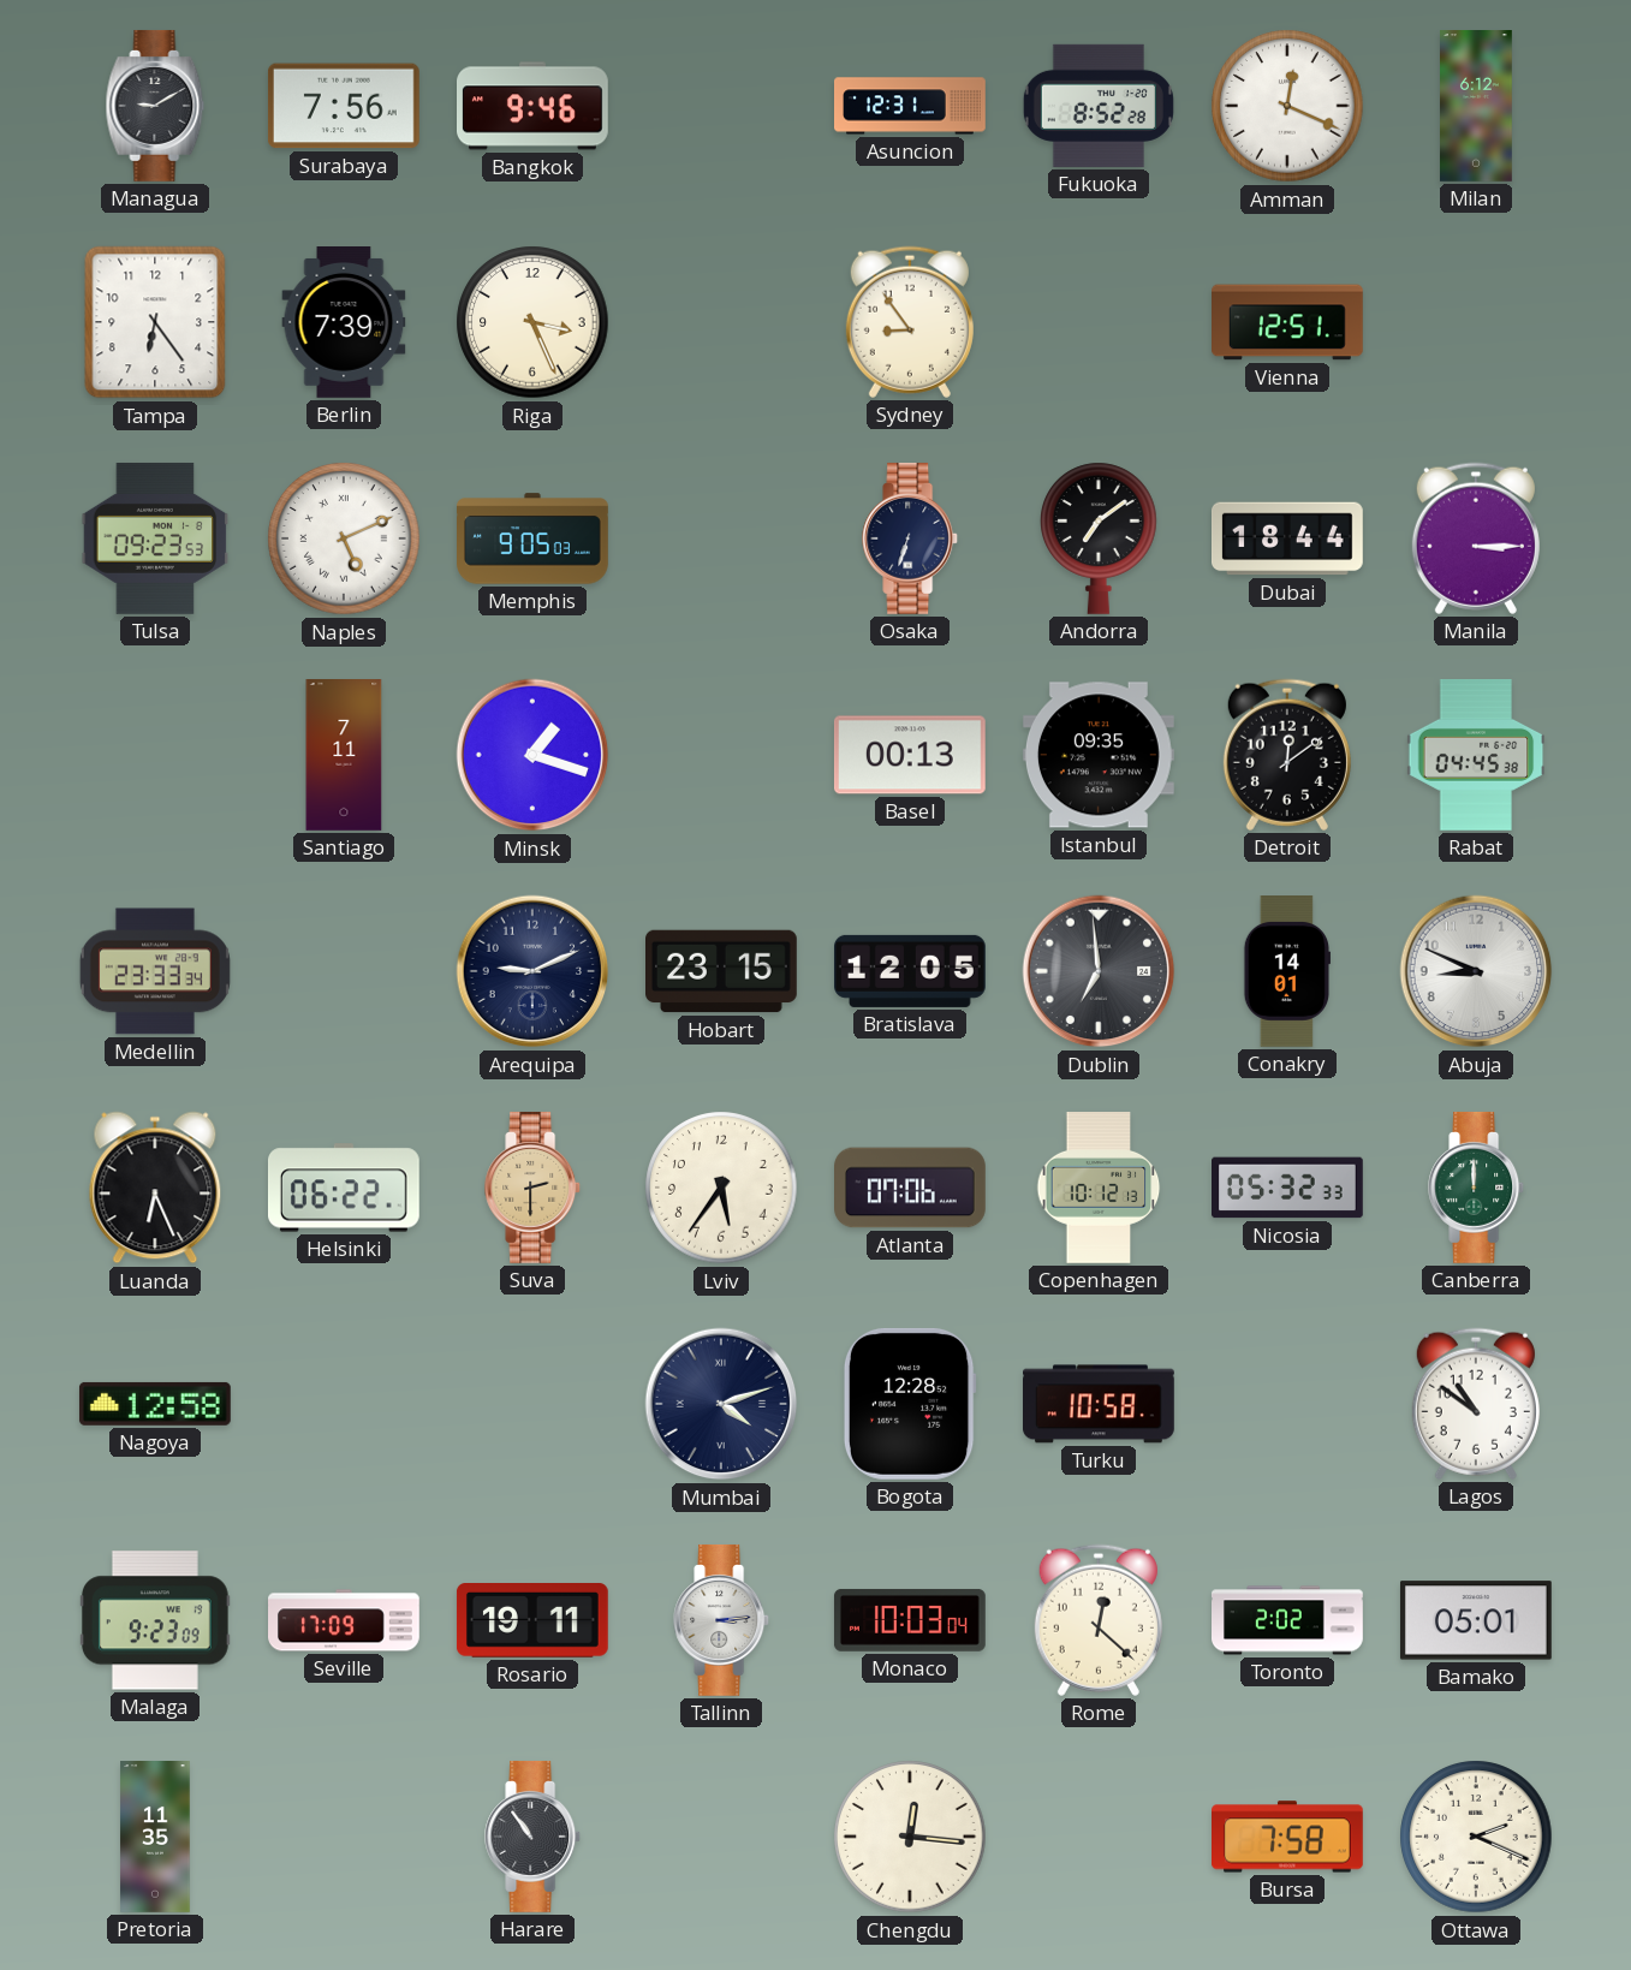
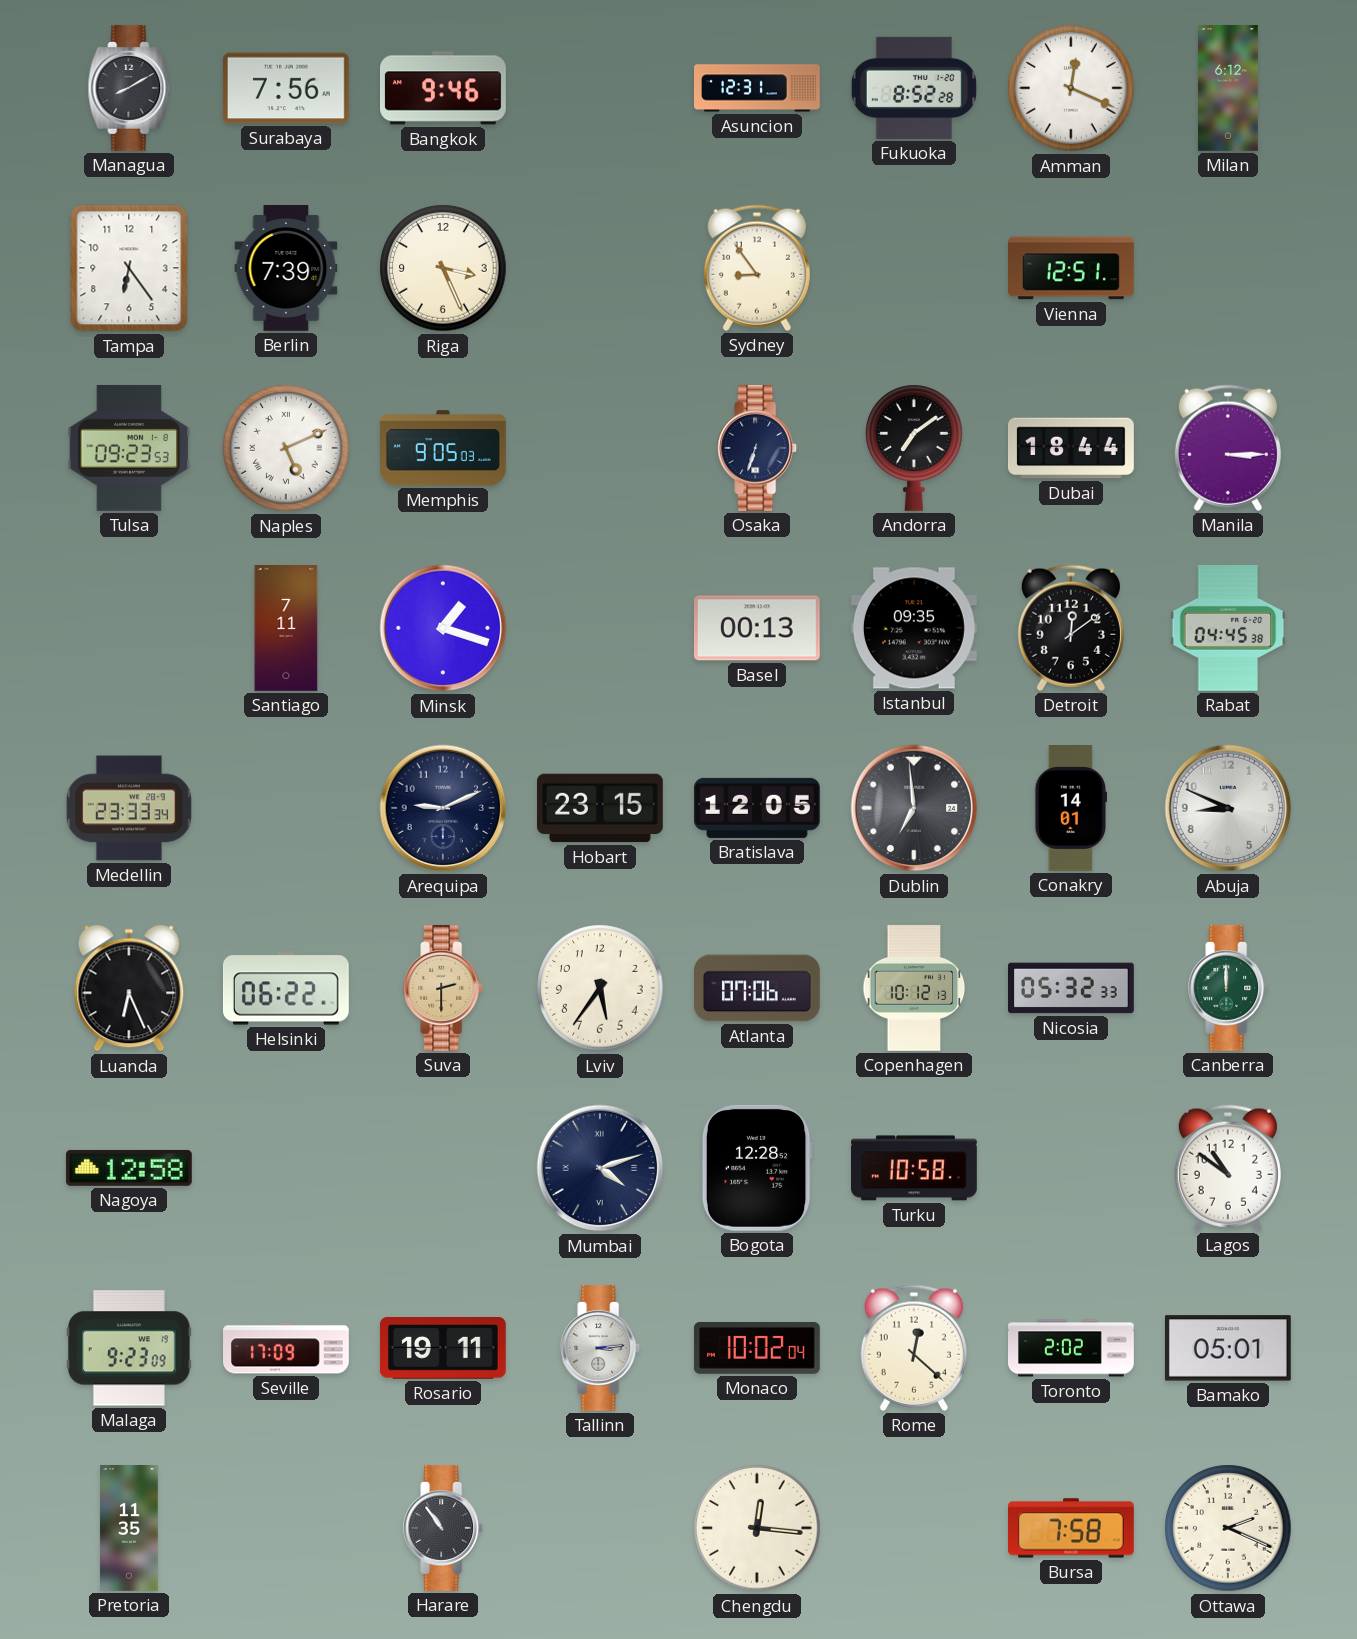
Managua: 9:10 -> 8:10 (129, 88)
Monaco: 10:03 -> 10:02 (757, 1348)
